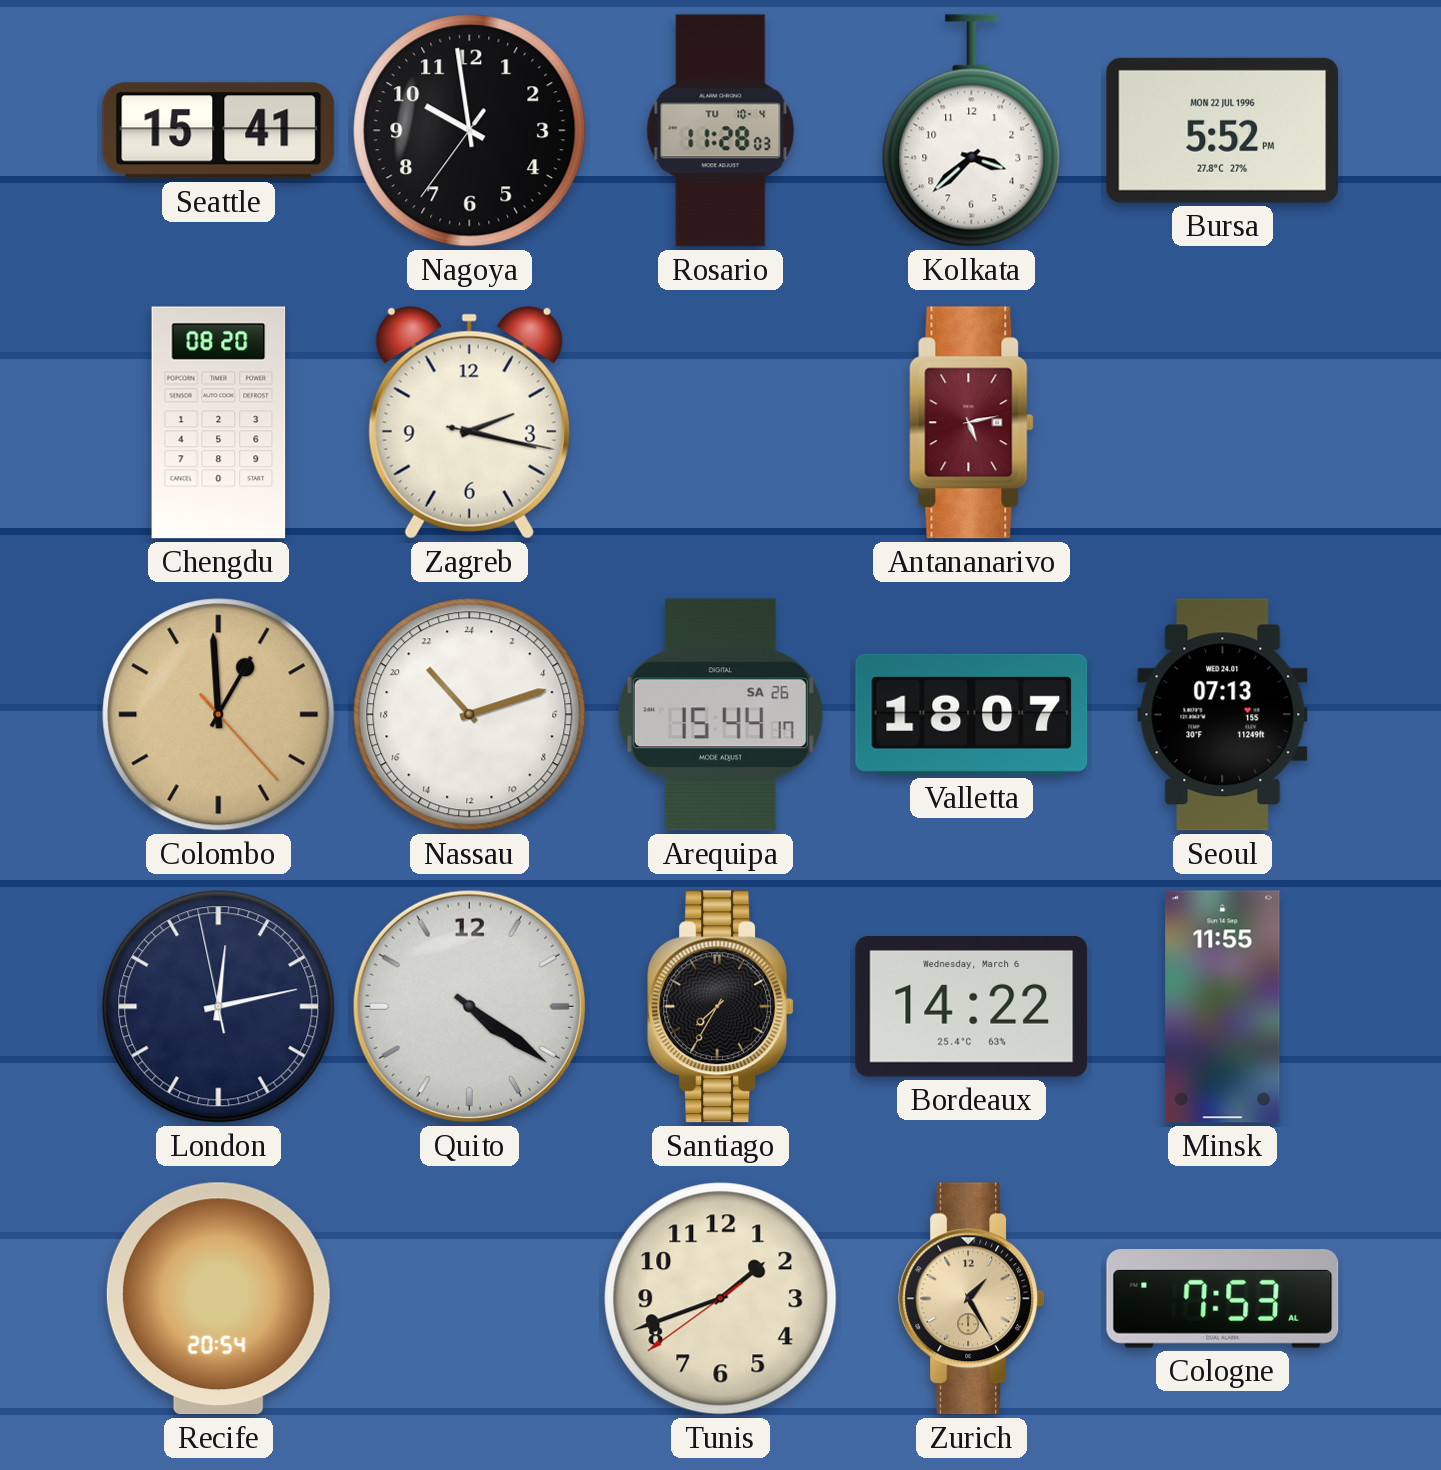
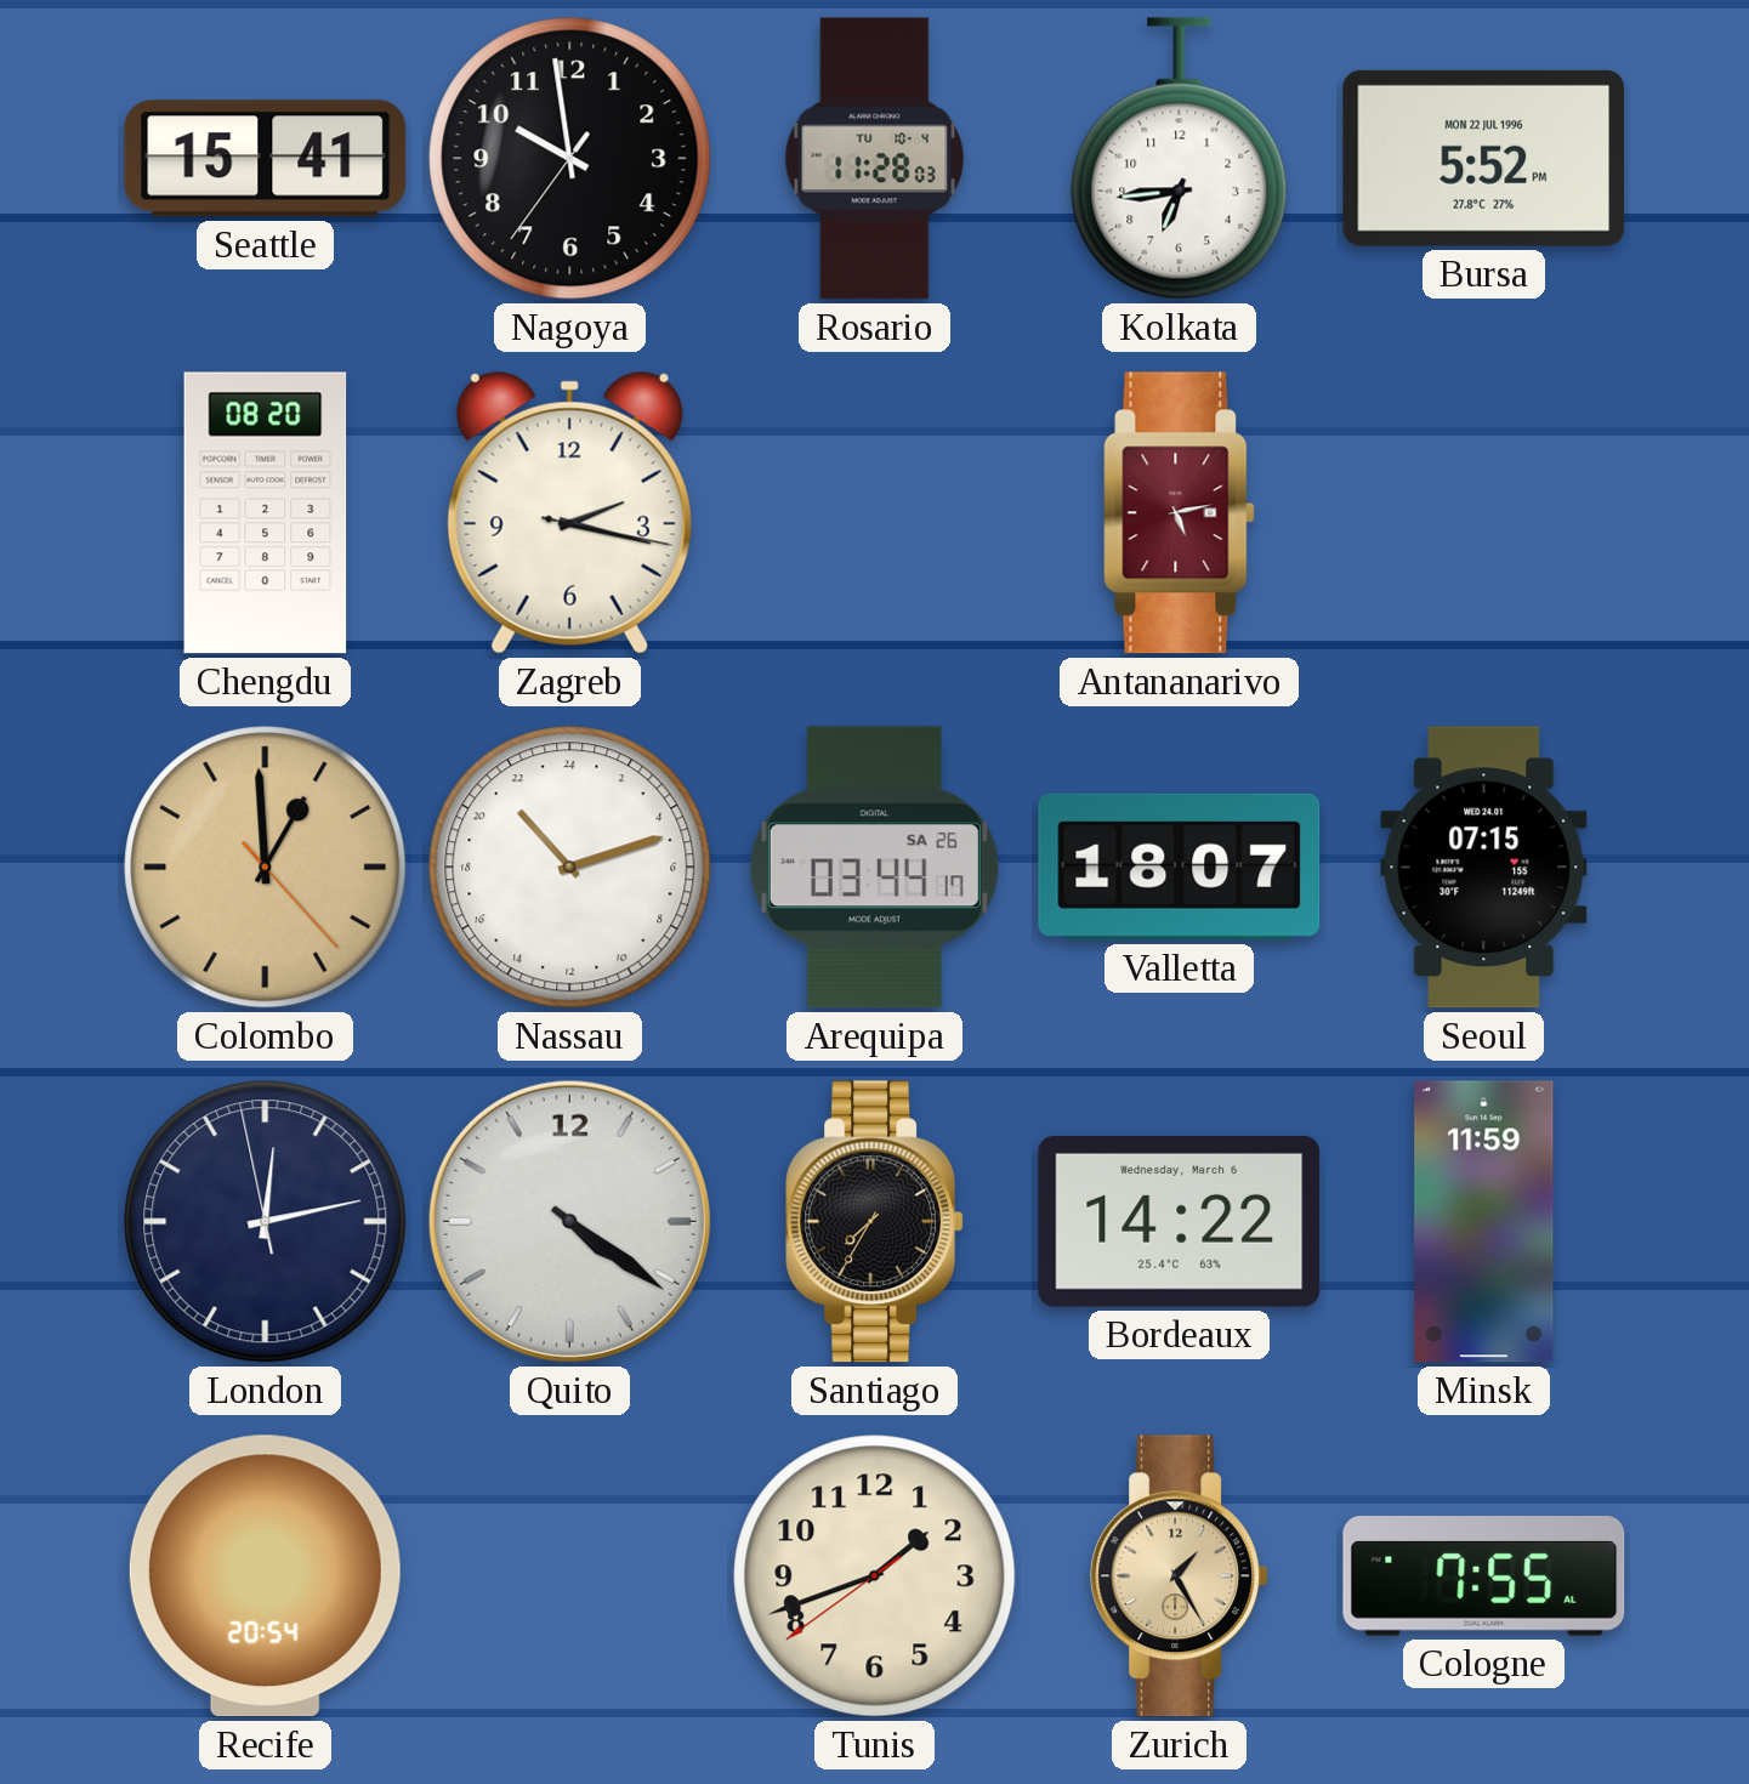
Kolkata: 3:38 -> 6:44 (1180, 159)
Arequipa: 15:44 -> 03:44 (874, 868)
Seoul: 07:13 -> 07:15 (1484, 868)
Minsk: 11:55 -> 11:59 (1484, 1222)
Cologne: 7:53 -> 7:55 (1484, 1576)
